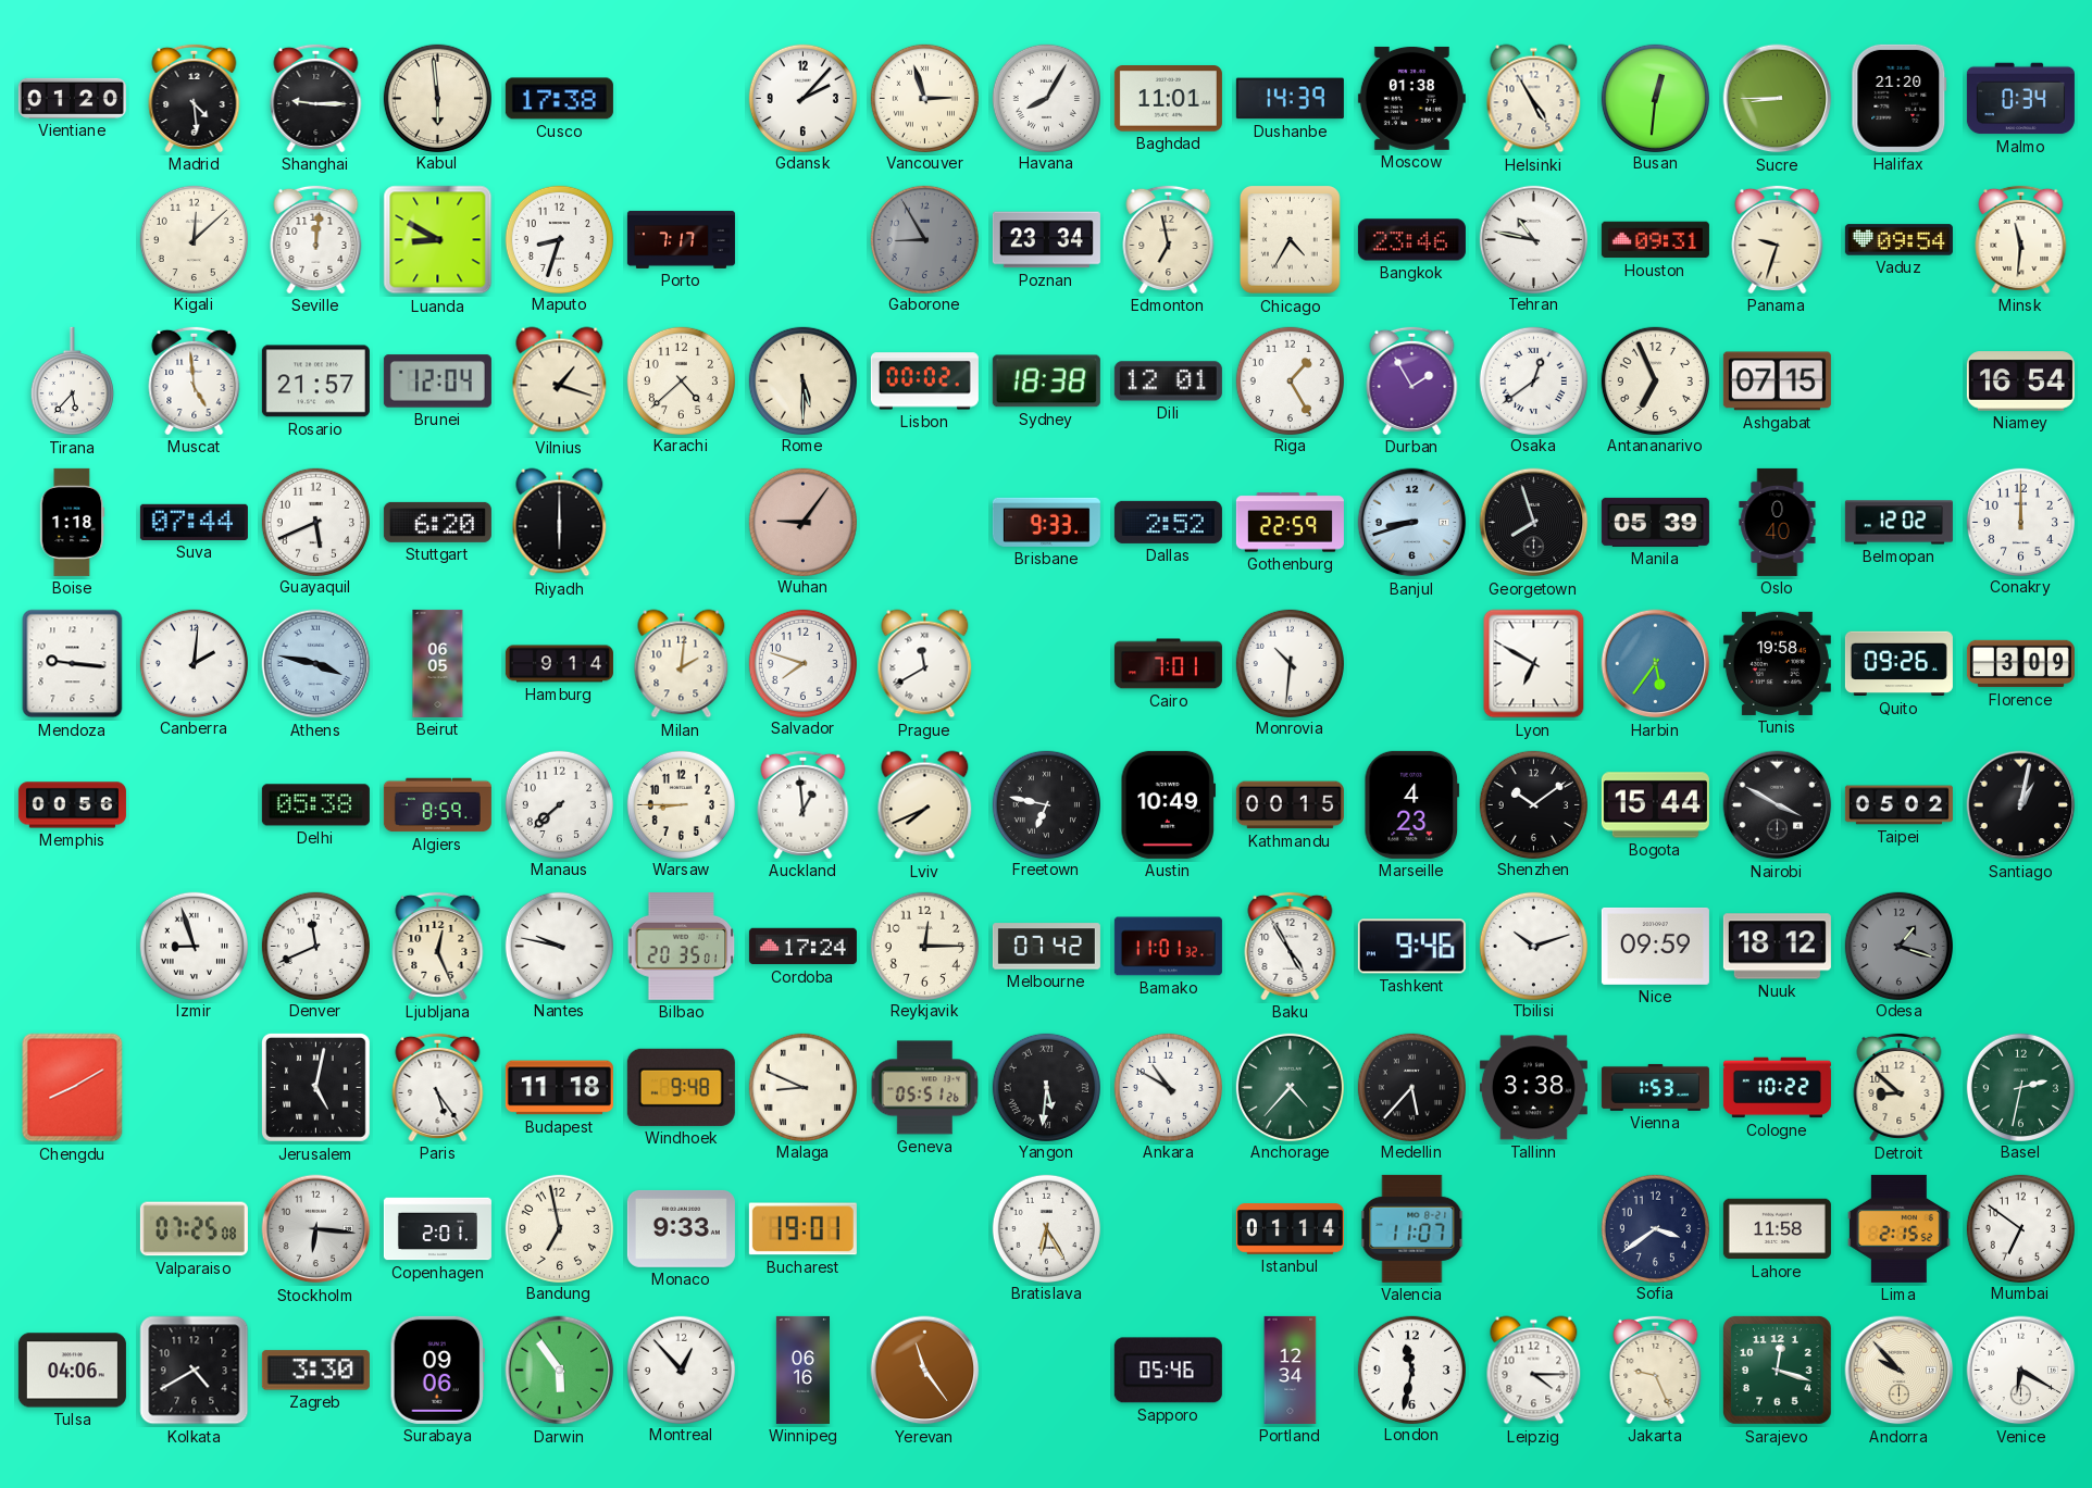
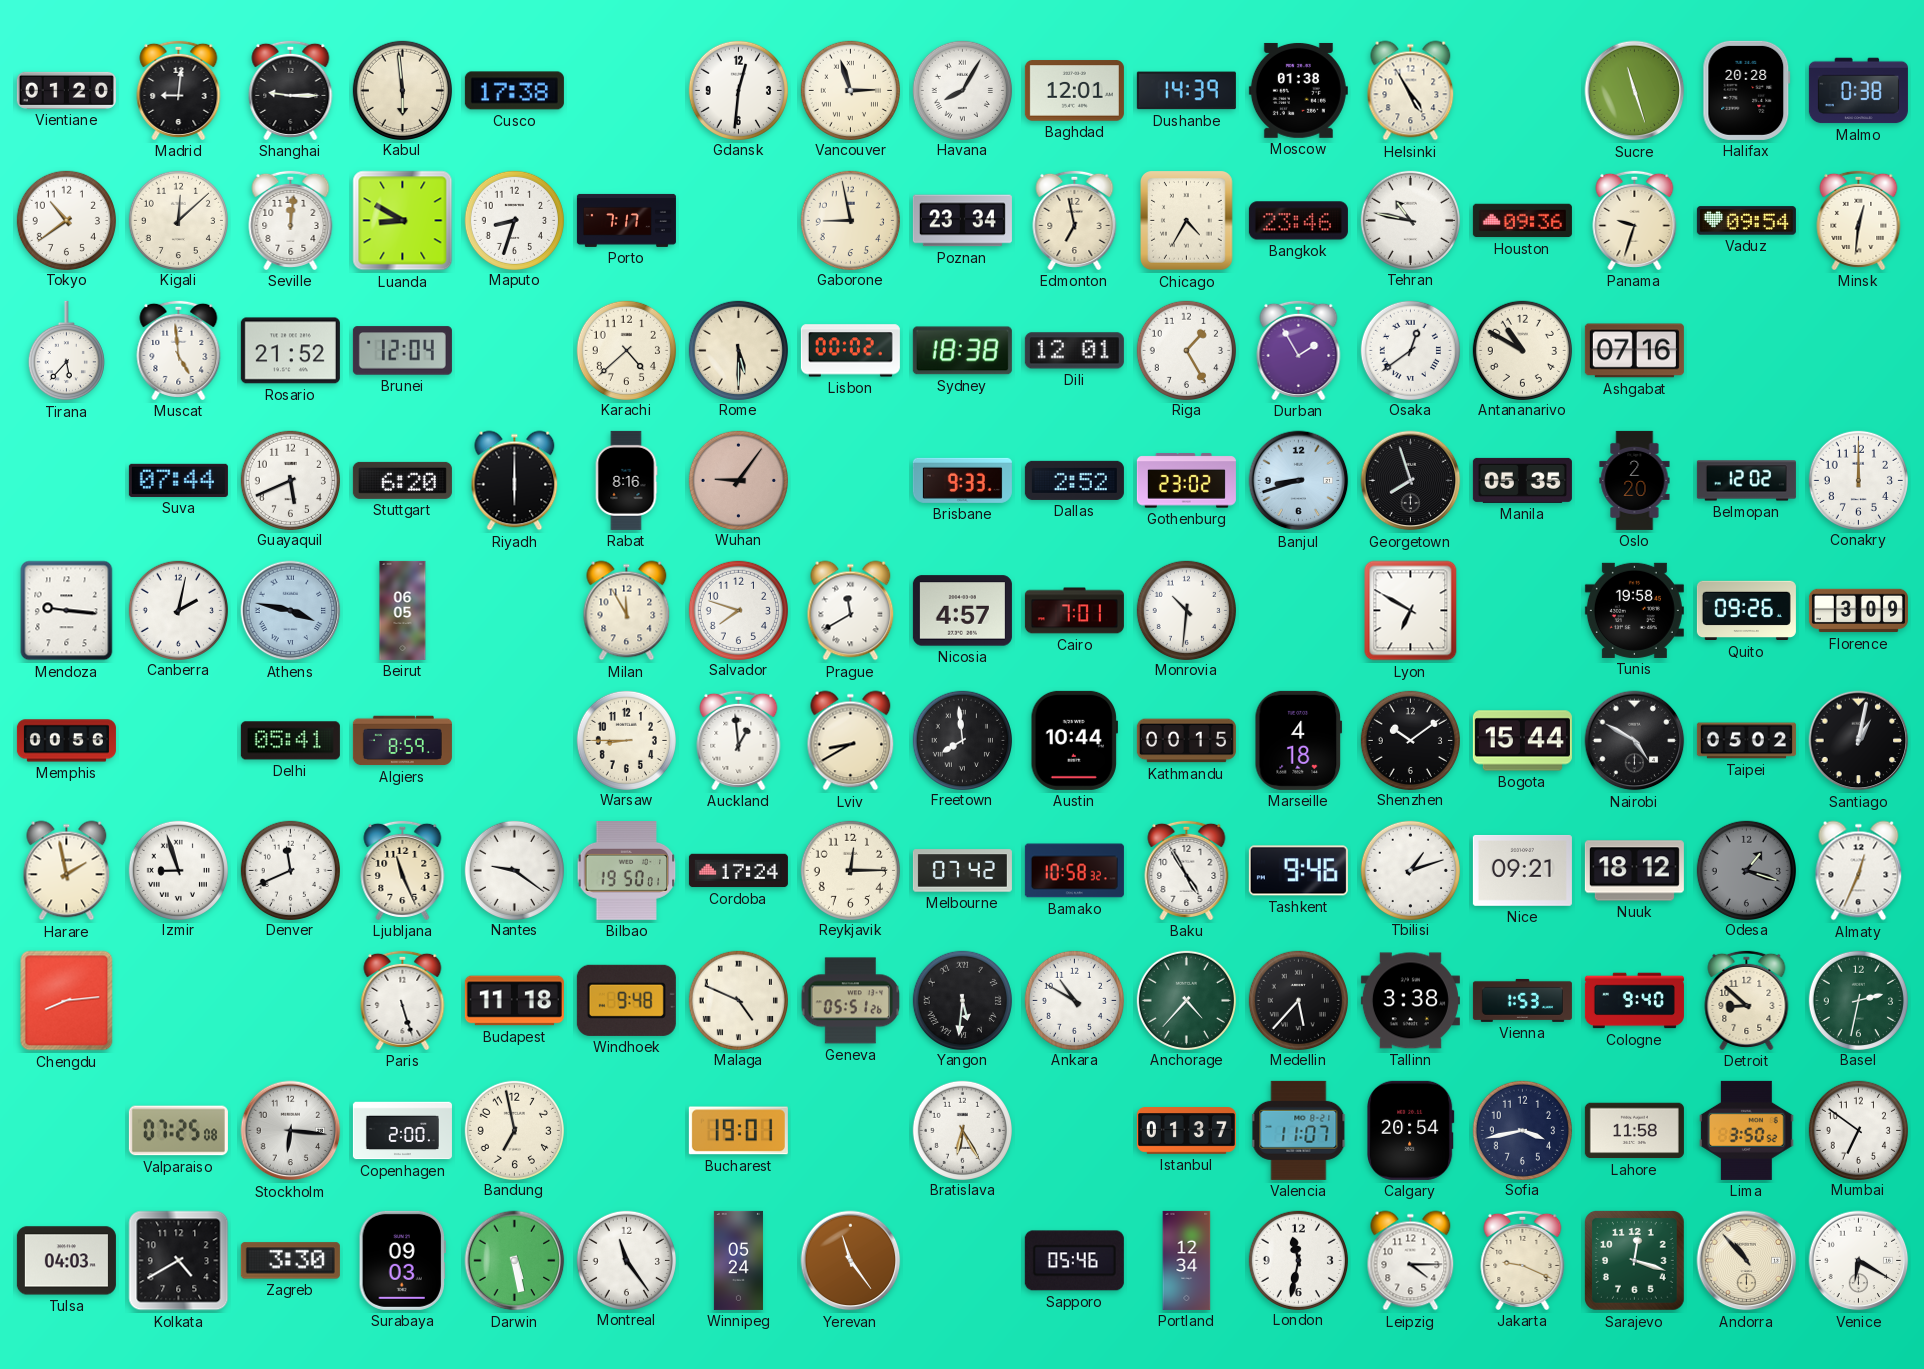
Madrid: 4:29 -> 9:01 (179, 90)
Gdansk: 2:07 -> 12:31 (738, 90)
Baghdad: 11:01 -> 12:01 (1074, 91)
Busan: 12:31 -> none (1655, 98)
Sucre: 8:45 -> 11:27 (1635, 91)
Halifax: 21:20 -> 20:28 (1747, 90)
Malmo: 0:34 -> 0:38 (1858, 91)
Tokyo: none -> 10:39 (66, 220)
Gaborone: 8:55 -> 8:58 (850, 220)
Gaborone dial: grey -> cream (850, 220)
Houston: 09:31 -> 09:36 (1522, 221)
Minsk: 11:31 -> 12:31 (1859, 220)
Rosario: 21:57 -> 21:52 (290, 351)
Vilnius: 1:18 -> none (560, 382)
Antananarivo: 6:56 -> 10:50 (1522, 350)
Ashgabat: 07:15 -> 07:16 (1634, 351)
Niamey: 16:54 -> none (2020, 382)
Boise: 1:18 -> none (73, 522)
Rabat: none -> 8:16 (626, 480)
Gothenburg: 22:59 -> 23:02 (1186, 481)
Manila: 05:39 -> 05:35 (1522, 480)
Oslo: 0:40 -> 2:20 (1635, 480)
Canberra: 2:01 -> 2:02 (178, 610)
Hamburg: 9:14 -> none (559, 664)
Milan: 2:01 -> 11:55 (627, 611)
Nicosia: none -> 4:57 (962, 611)
Harbin: 5:36 -> none (1656, 664)
Delhi: 05:38 -> 05:41 (290, 741)
Manaus: 7:38 -> none (559, 804)
Lviv: 7:41 -> 8:40 (851, 741)
Freetown: 6:47 -> 7:59 (962, 740)
Austin: 10:49 -> 10:44 (1074, 740)
Marseille: 4:23 -> 4:18 (1299, 740)
Nairobi: 3:50 -> 4:50 (1635, 741)
Harare: none -> 1:58 (67, 871)
Ljubljana: 12:26 -> 11:26 (403, 870)
Nantes: 9:47 -> 9:21 (514, 870)
Bilbao: 20:35 -> 19:50 (627, 871)
Bamako: 11:01 -> 10:58 (1074, 871)
Tbilisi: 10:12 -> 1:12 (1410, 870)
Nice: 09:59 -> 09:21 (1522, 870)
Almaty: none -> 12:34 (1859, 871)
Chengdu: 8:10 -> 8:14 (67, 1001)
Jerusalem: 5:02 -> none (315, 1087)
Paris: 5:24 -> 5:27 (403, 1000)
Malaga: 8:49 -> 4:49 (738, 1000)
Cologne: 10:22 -> 9:40 (1634, 1001)
Copenhagen: 2:01 -> 2:00 (402, 1131)
Monaco: 9:33 -> none (681, 1228)
Istanbul: 01:14 -> 01:37 (1186, 1131)
Calgary: none -> 20:54 (1411, 1130)
Sofia: 3:39 -> 3:43 (1522, 1130)
Lima: 2:15 -> 3:50 (1747, 1130)
Tulsa: 04:06 -> 04:03 (66, 1261)
Surabaya: 09:06 -> 09:03 (402, 1260)
Darwin: 5:54 -> 5:28 (515, 1261)
Montreal: 12:53 -> 11:24 (626, 1260)
Winnipeg: 06:16 -> 05:24 (738, 1260)
Jakarta: 9:26 -> 9:19 (1523, 1260)
Andorra: 9:53 -> 10:53 (1747, 1261)
